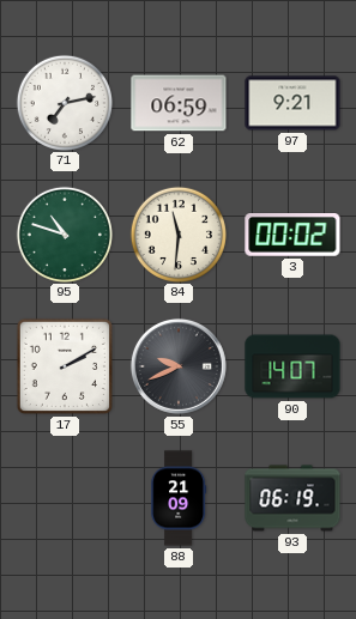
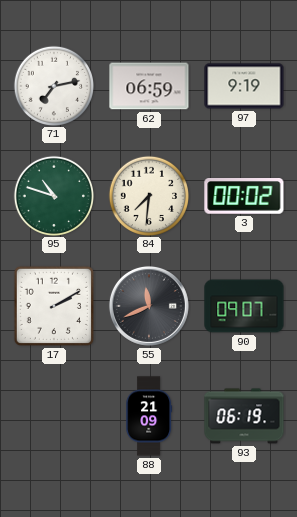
97: 9:21 -> 9:19 (244, 86)
84: 11:31 -> 7:31 (148, 195)
55: 9:41 -> 11:41 (149, 306)
90: 14:07 -> 09:07 (244, 306)
